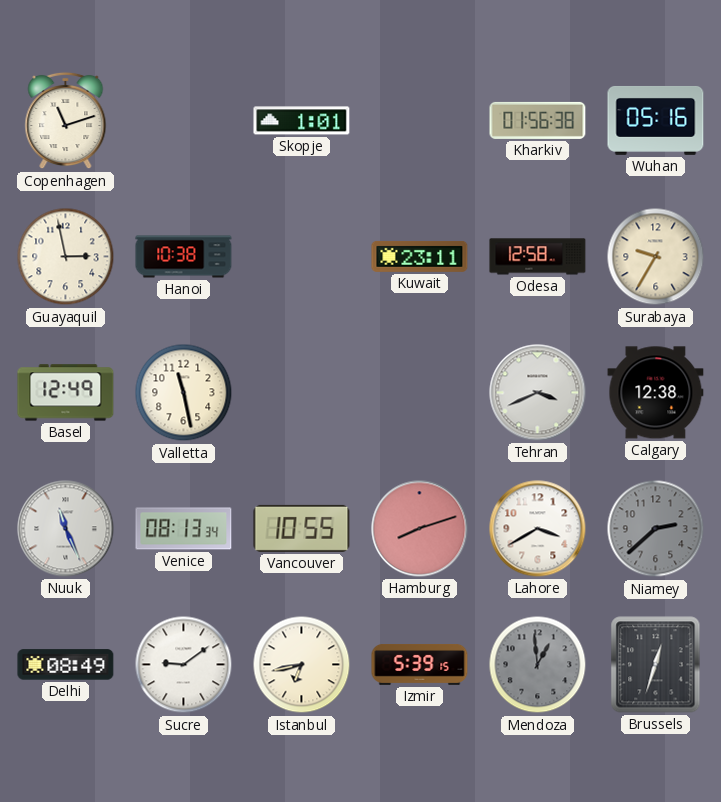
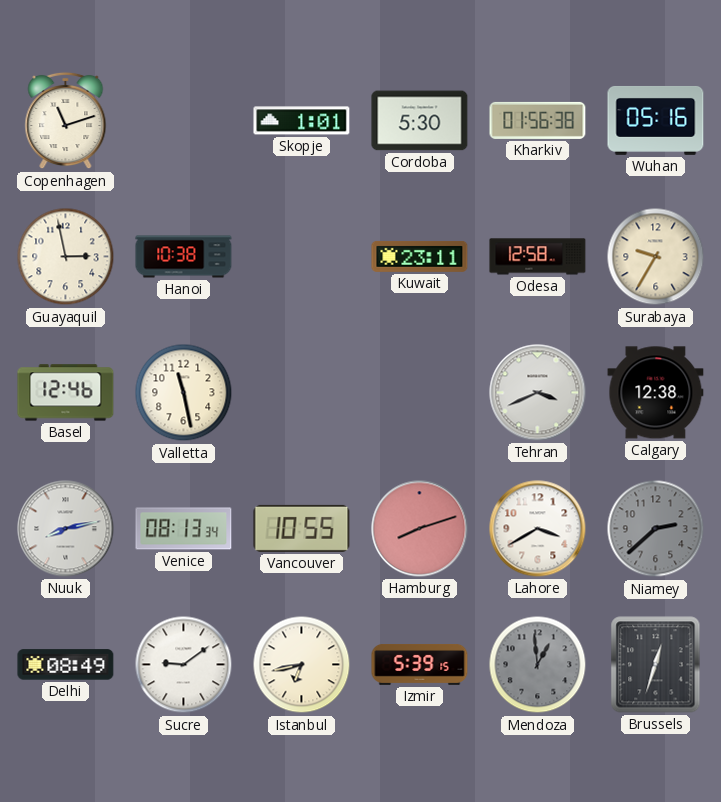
Cordoba: none -> 5:30 (420, 121)
Basel: 12:49 -> 12:46 (66, 393)
Nuuk: 11:26 -> 8:13 (66, 529)
